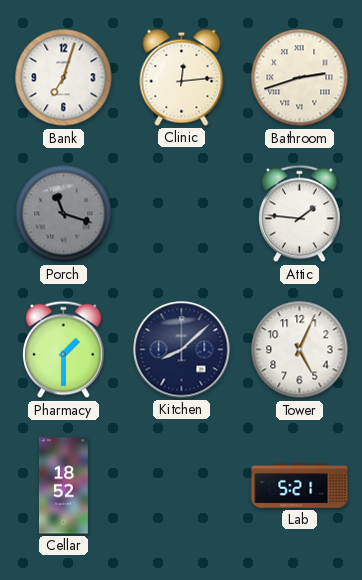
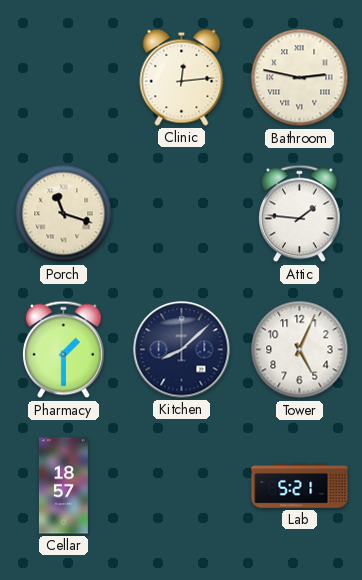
Bank: 7:03 -> none (64, 78)
Bathroom: 2:42 -> 2:47 (300, 78)
Porch dial: grey -> cream (64, 214)
Cellar: 18:52 -> 18:57 (63, 486)
